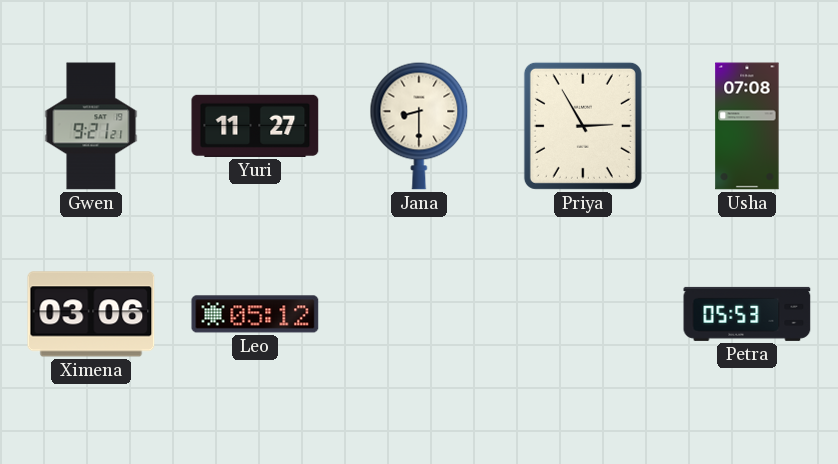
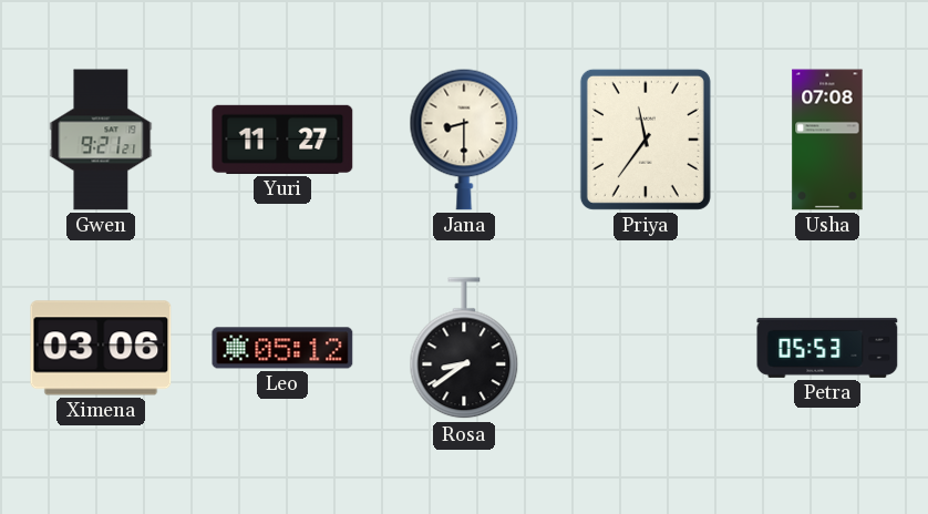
Priya: 2:55 -> 11:36 (646, 140)
Rosa: none -> 8:39 (464, 349)
